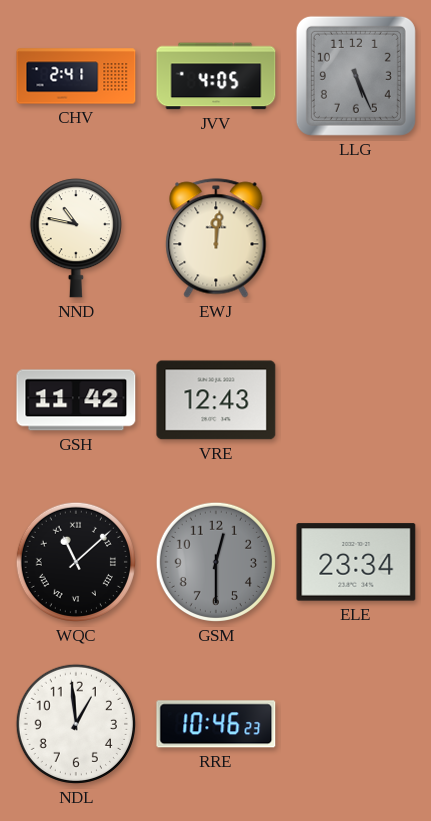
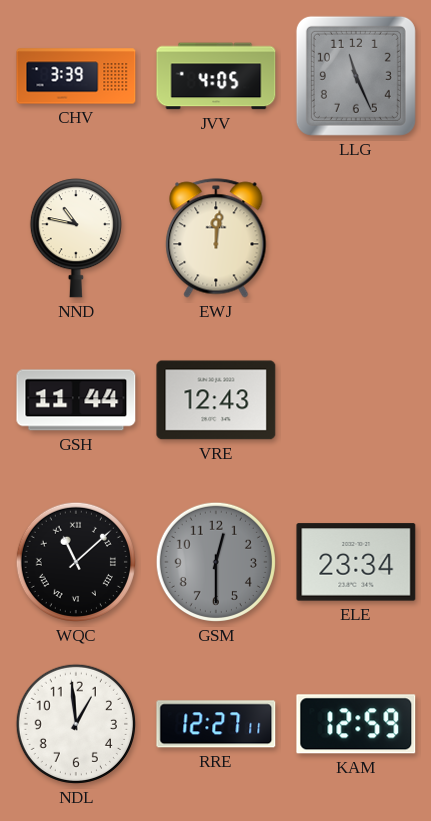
CHV: 2:41 -> 3:39 (76, 76)
LLG: 5:26 -> 11:26 (356, 76)
GSH: 11:42 -> 11:44 (76, 400)
RRE: 10:46 -> 12:27 (216, 724)
KAM: none -> 12:59 (356, 724)
